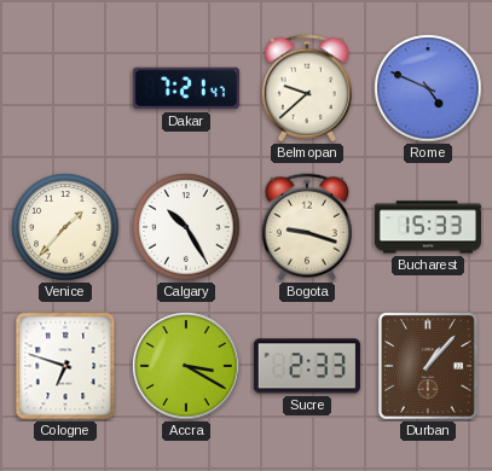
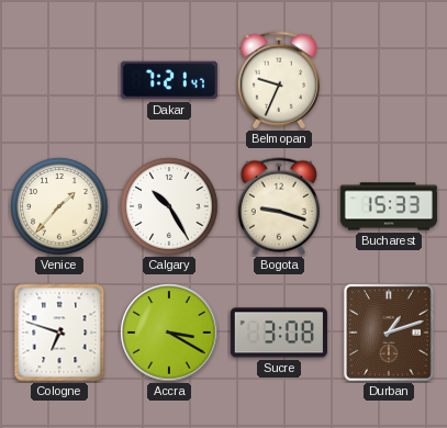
Belmopan: 9:38 -> 9:34 (279, 80)
Rome: 4:49 -> none (428, 88)
Sucre: 2:33 -> 3:08 (279, 333)
Durban: 1:07 -> 1:12 (390, 333)
